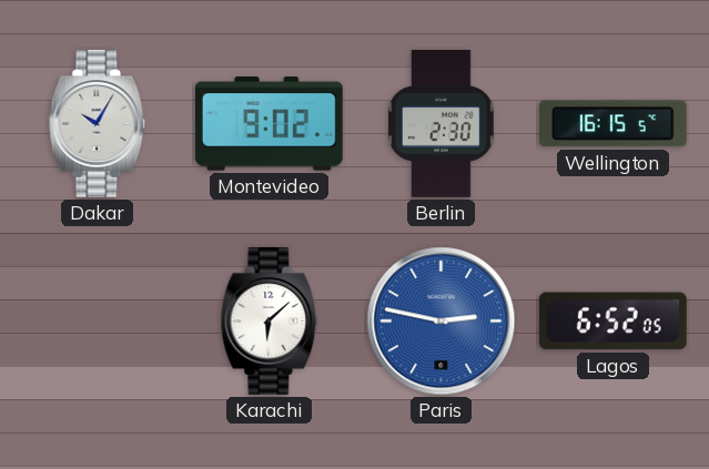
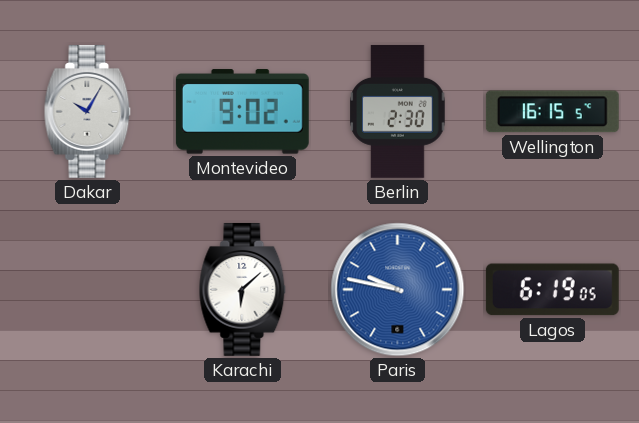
Paris: 2:47 -> 9:47 (398, 290)
Lagos: 6:52 -> 6:19 (552, 290)
